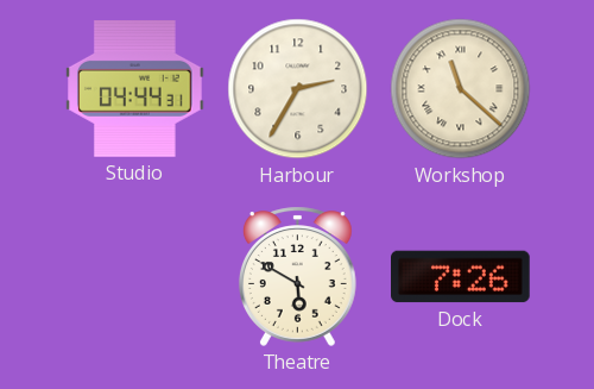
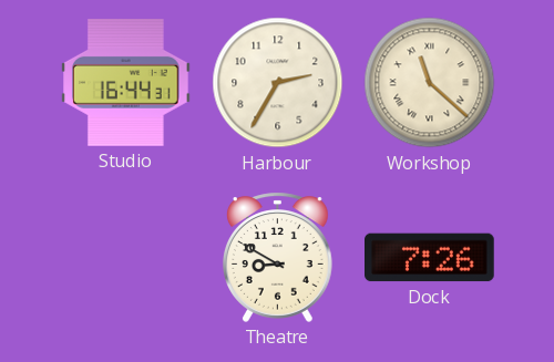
Studio: 04:44 -> 16:44 (126, 83)
Theatre: 5:50 -> 8:50 (277, 257)
